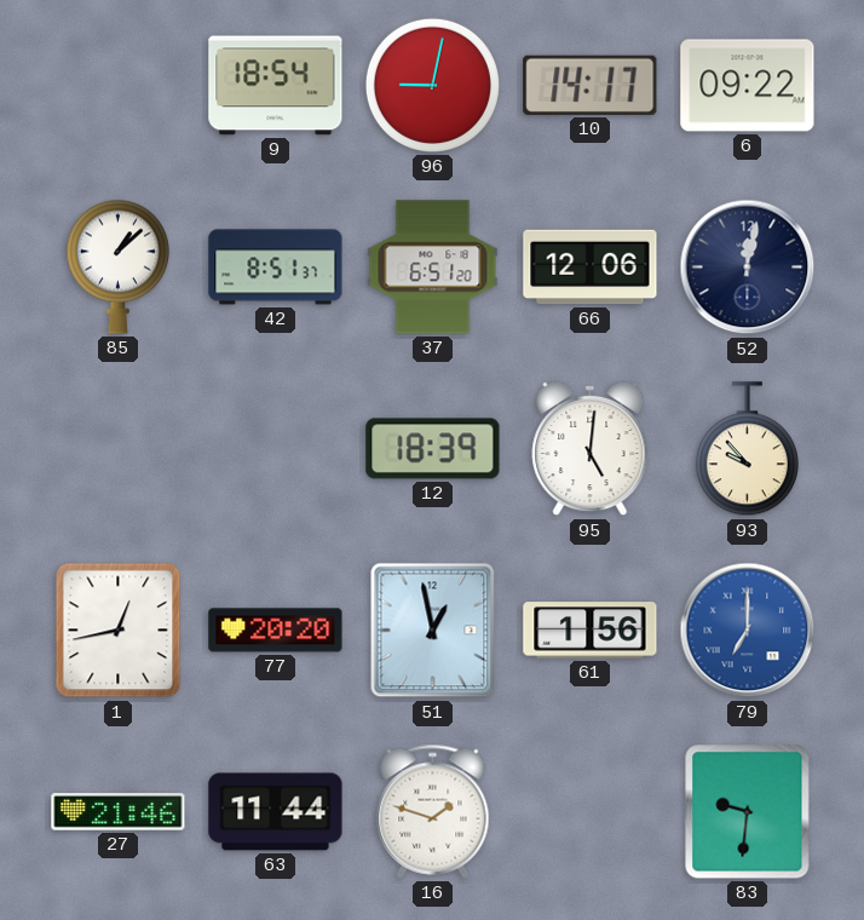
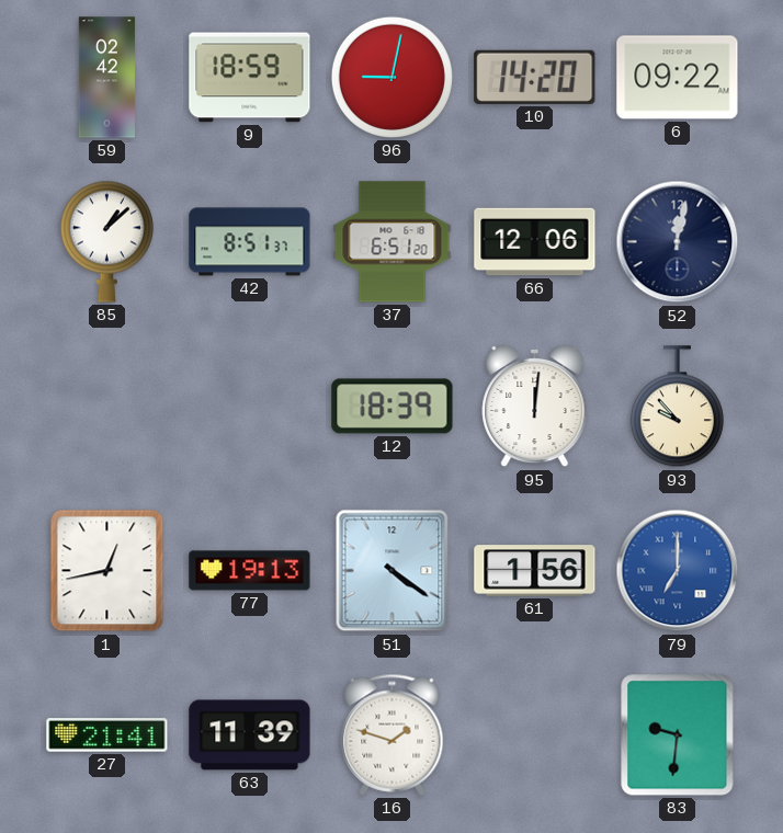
59: none -> 02:42 (106, 78)
9: 18:54 -> 18:59 (250, 78)
10: 14:17 -> 14:20 (535, 77)
95: 5:01 -> 12:01 (535, 407)
77: 20:20 -> 19:13 (250, 571)
51: 12:58 -> 4:21 (393, 571)
27: 21:46 -> 21:41 (107, 735)
63: 11:44 -> 11:39 (250, 735)
